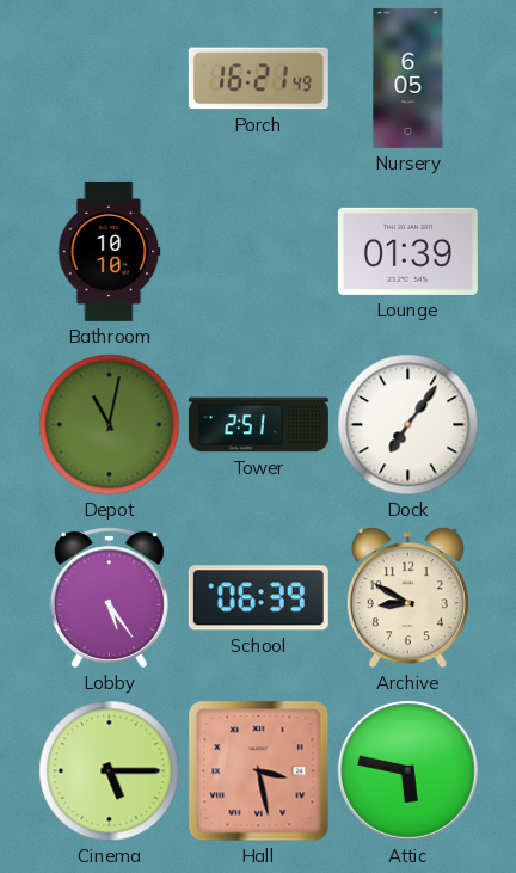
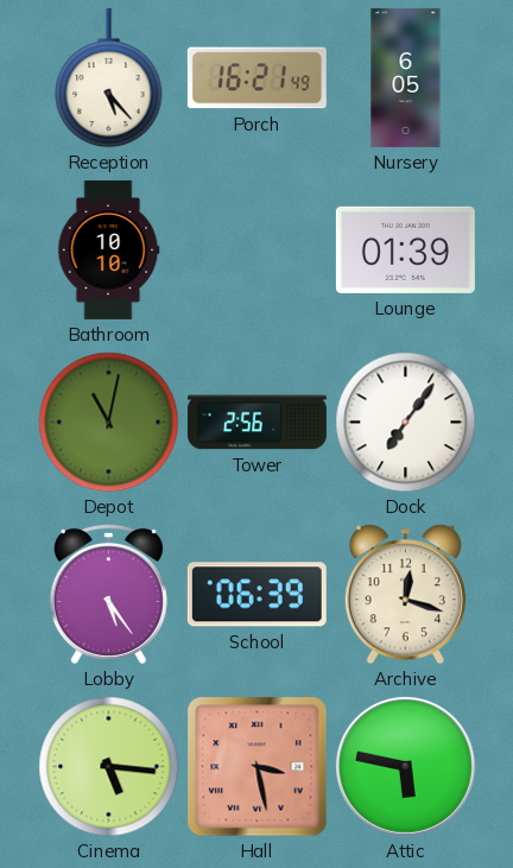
Reception: none -> 5:23 (109, 78)
Tower: 2:51 -> 2:56 (256, 423)
Archive: 8:50 -> 12:18 (405, 595)
Cinema: 5:15 -> 5:16 (109, 767)
